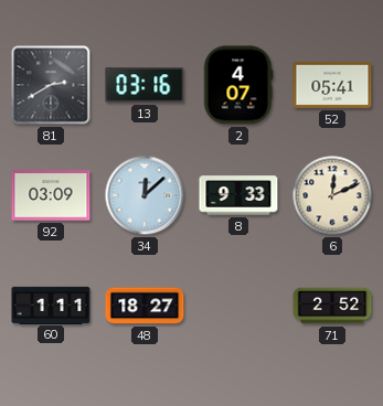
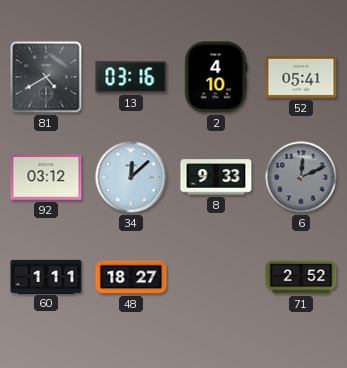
81: 2:40 -> 4:40 (46, 77)
2: 4:07 -> 4:10 (216, 77)
92: 03:09 -> 03:12 (46, 177)
6 dial: cream -> grey (301, 177)
